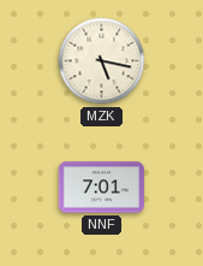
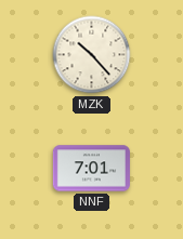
MZK: 5:17 -> 10:23 (92, 55)
